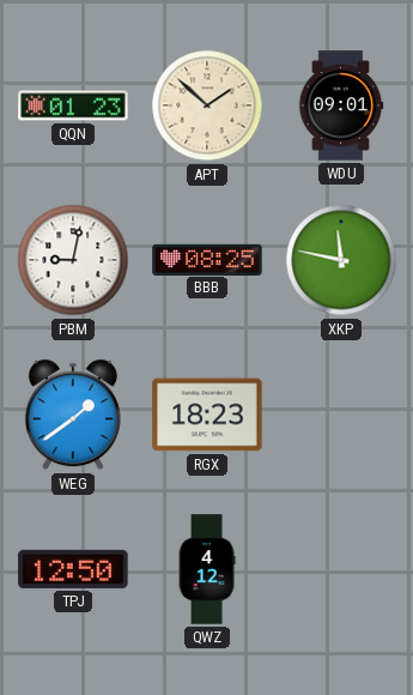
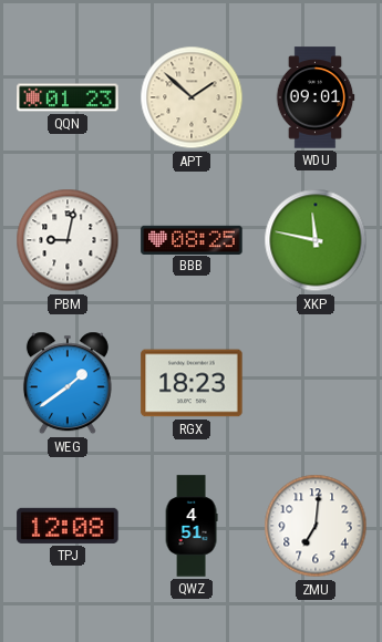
TPJ: 12:50 -> 12:08 (68, 526)
QWZ: 4:12 -> 4:51 (192, 526)
ZMU: none -> 7:01 (316, 526)
